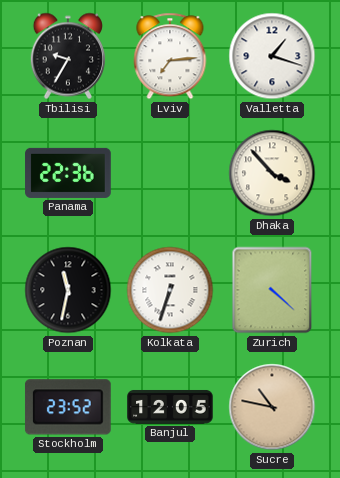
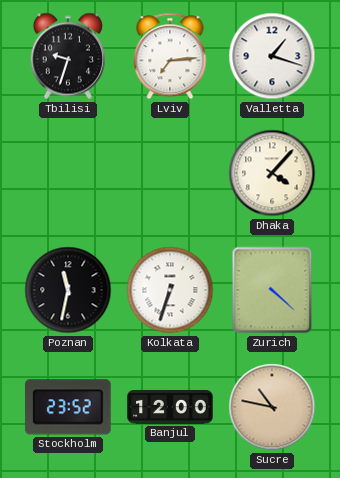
Tbilisi: 9:35 -> 9:33 (68, 56)
Panama: 22:36 -> none (68, 173)
Dhaka: 3:53 -> 4:07 (272, 173)
Banjul: 12:05 -> 12:00 (170, 407)
